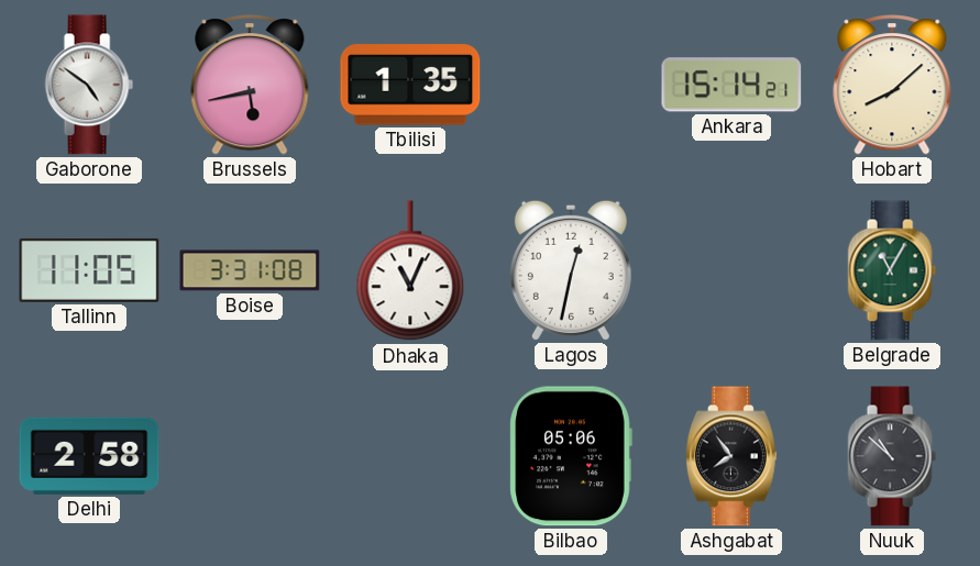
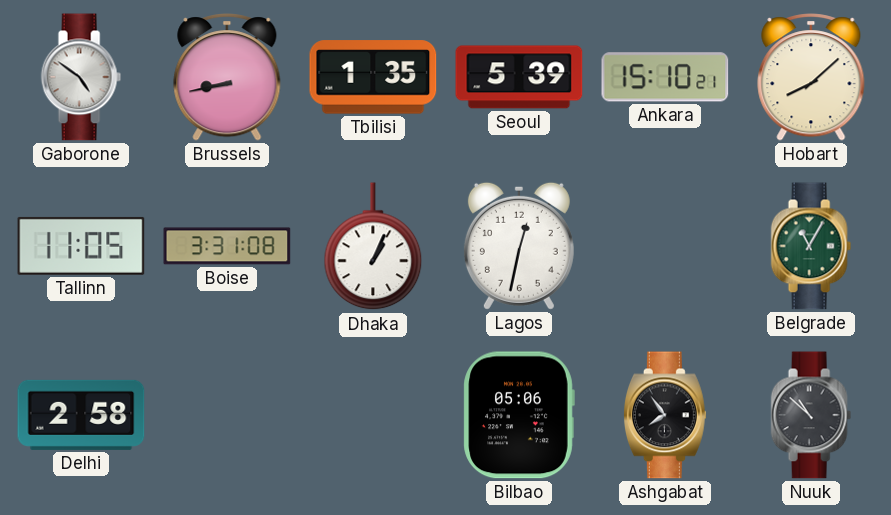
Brussels: 5:43 -> 8:43 (227, 77)
Seoul: none -> 5:39 (519, 77)
Ankara: 15:14 -> 15:10 (665, 77)
Dhaka: 11:04 -> 1:04 (373, 247)
